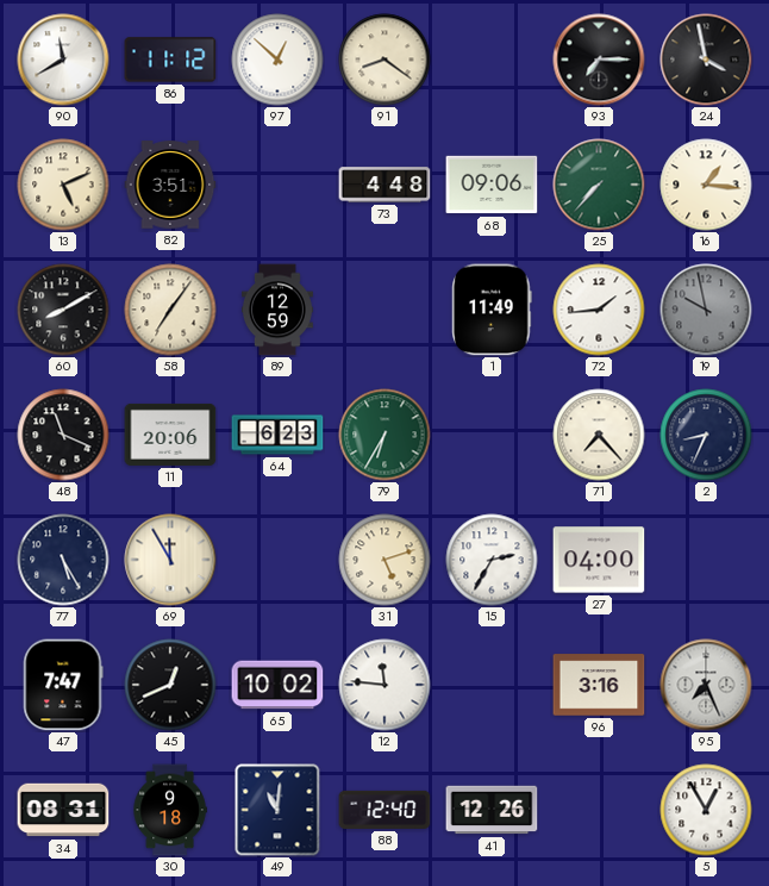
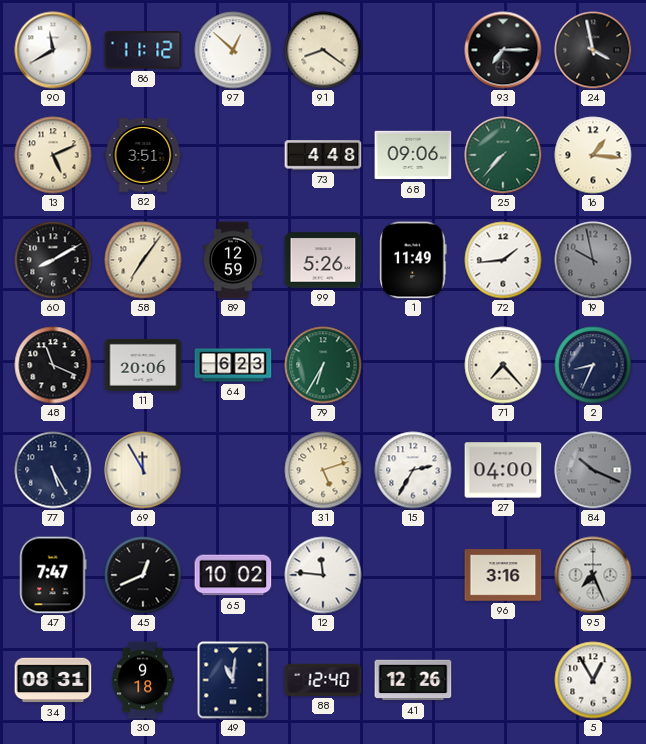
99: none -> 5:26 (323, 260)
84: none -> 10:19 (593, 470)
